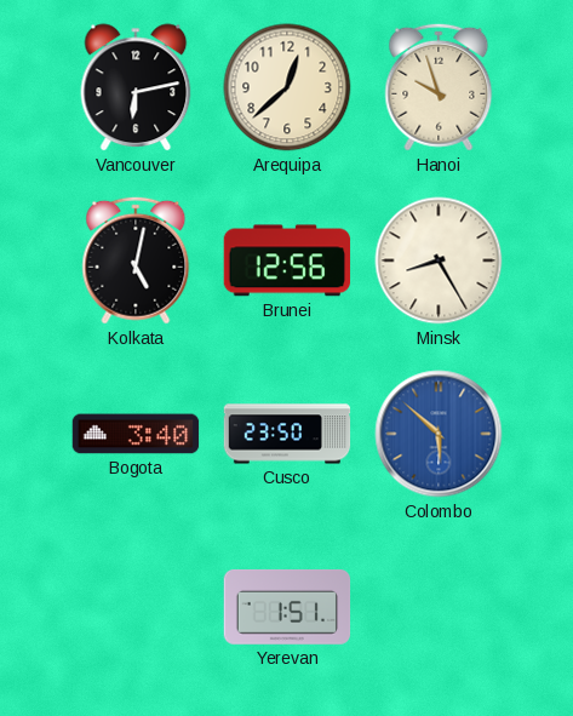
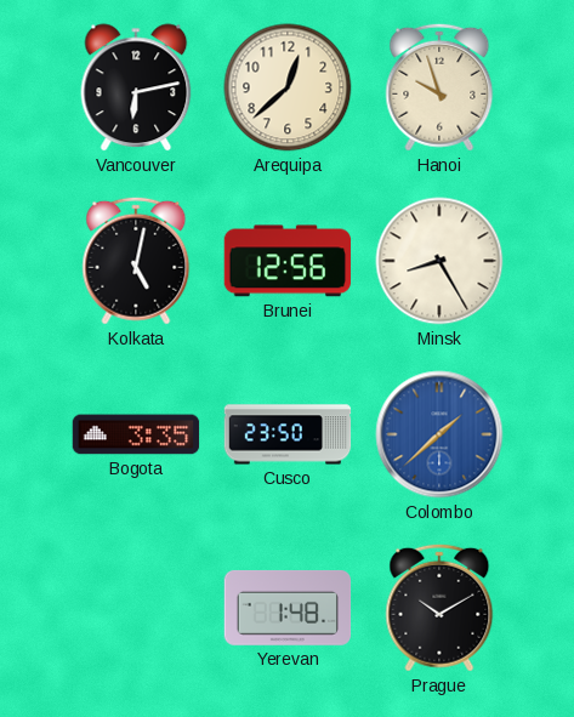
Bogota: 3:40 -> 3:35 (136, 434)
Colombo: 5:52 -> 1:38 (439, 434)
Yerevan: 1:51 -> 1:48 (288, 608)
Prague: none -> 10:10 (439, 608)
